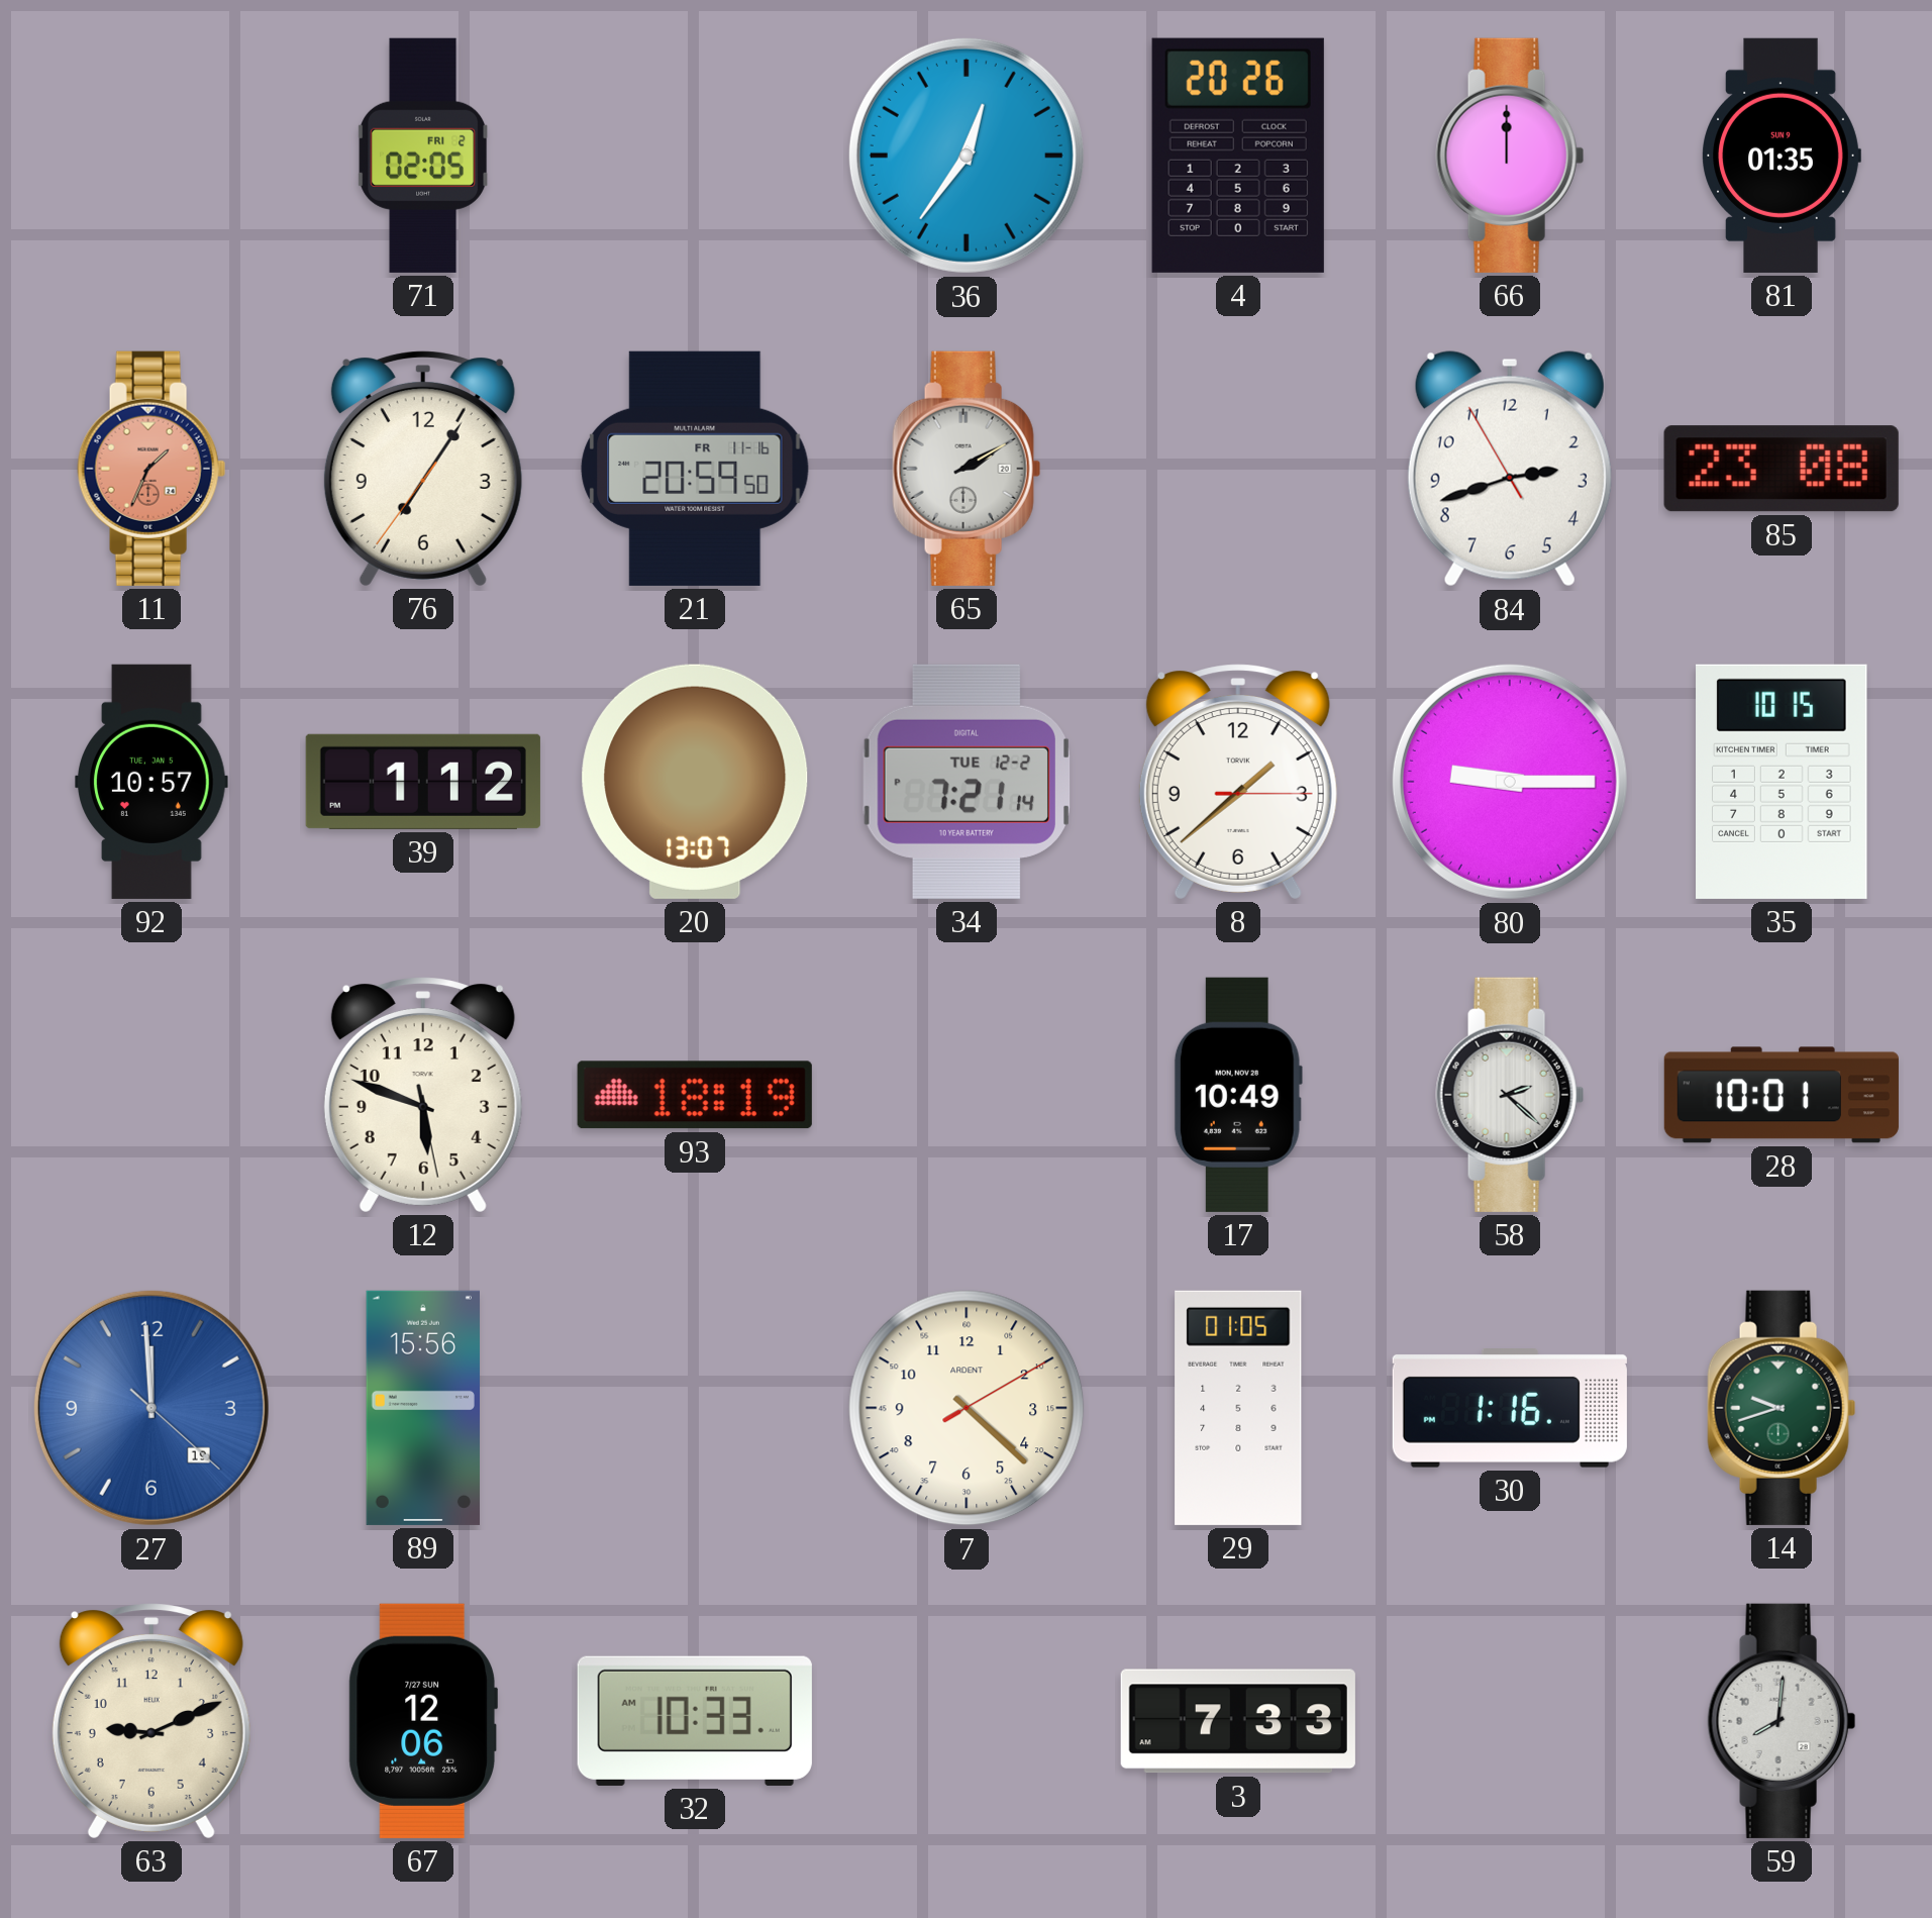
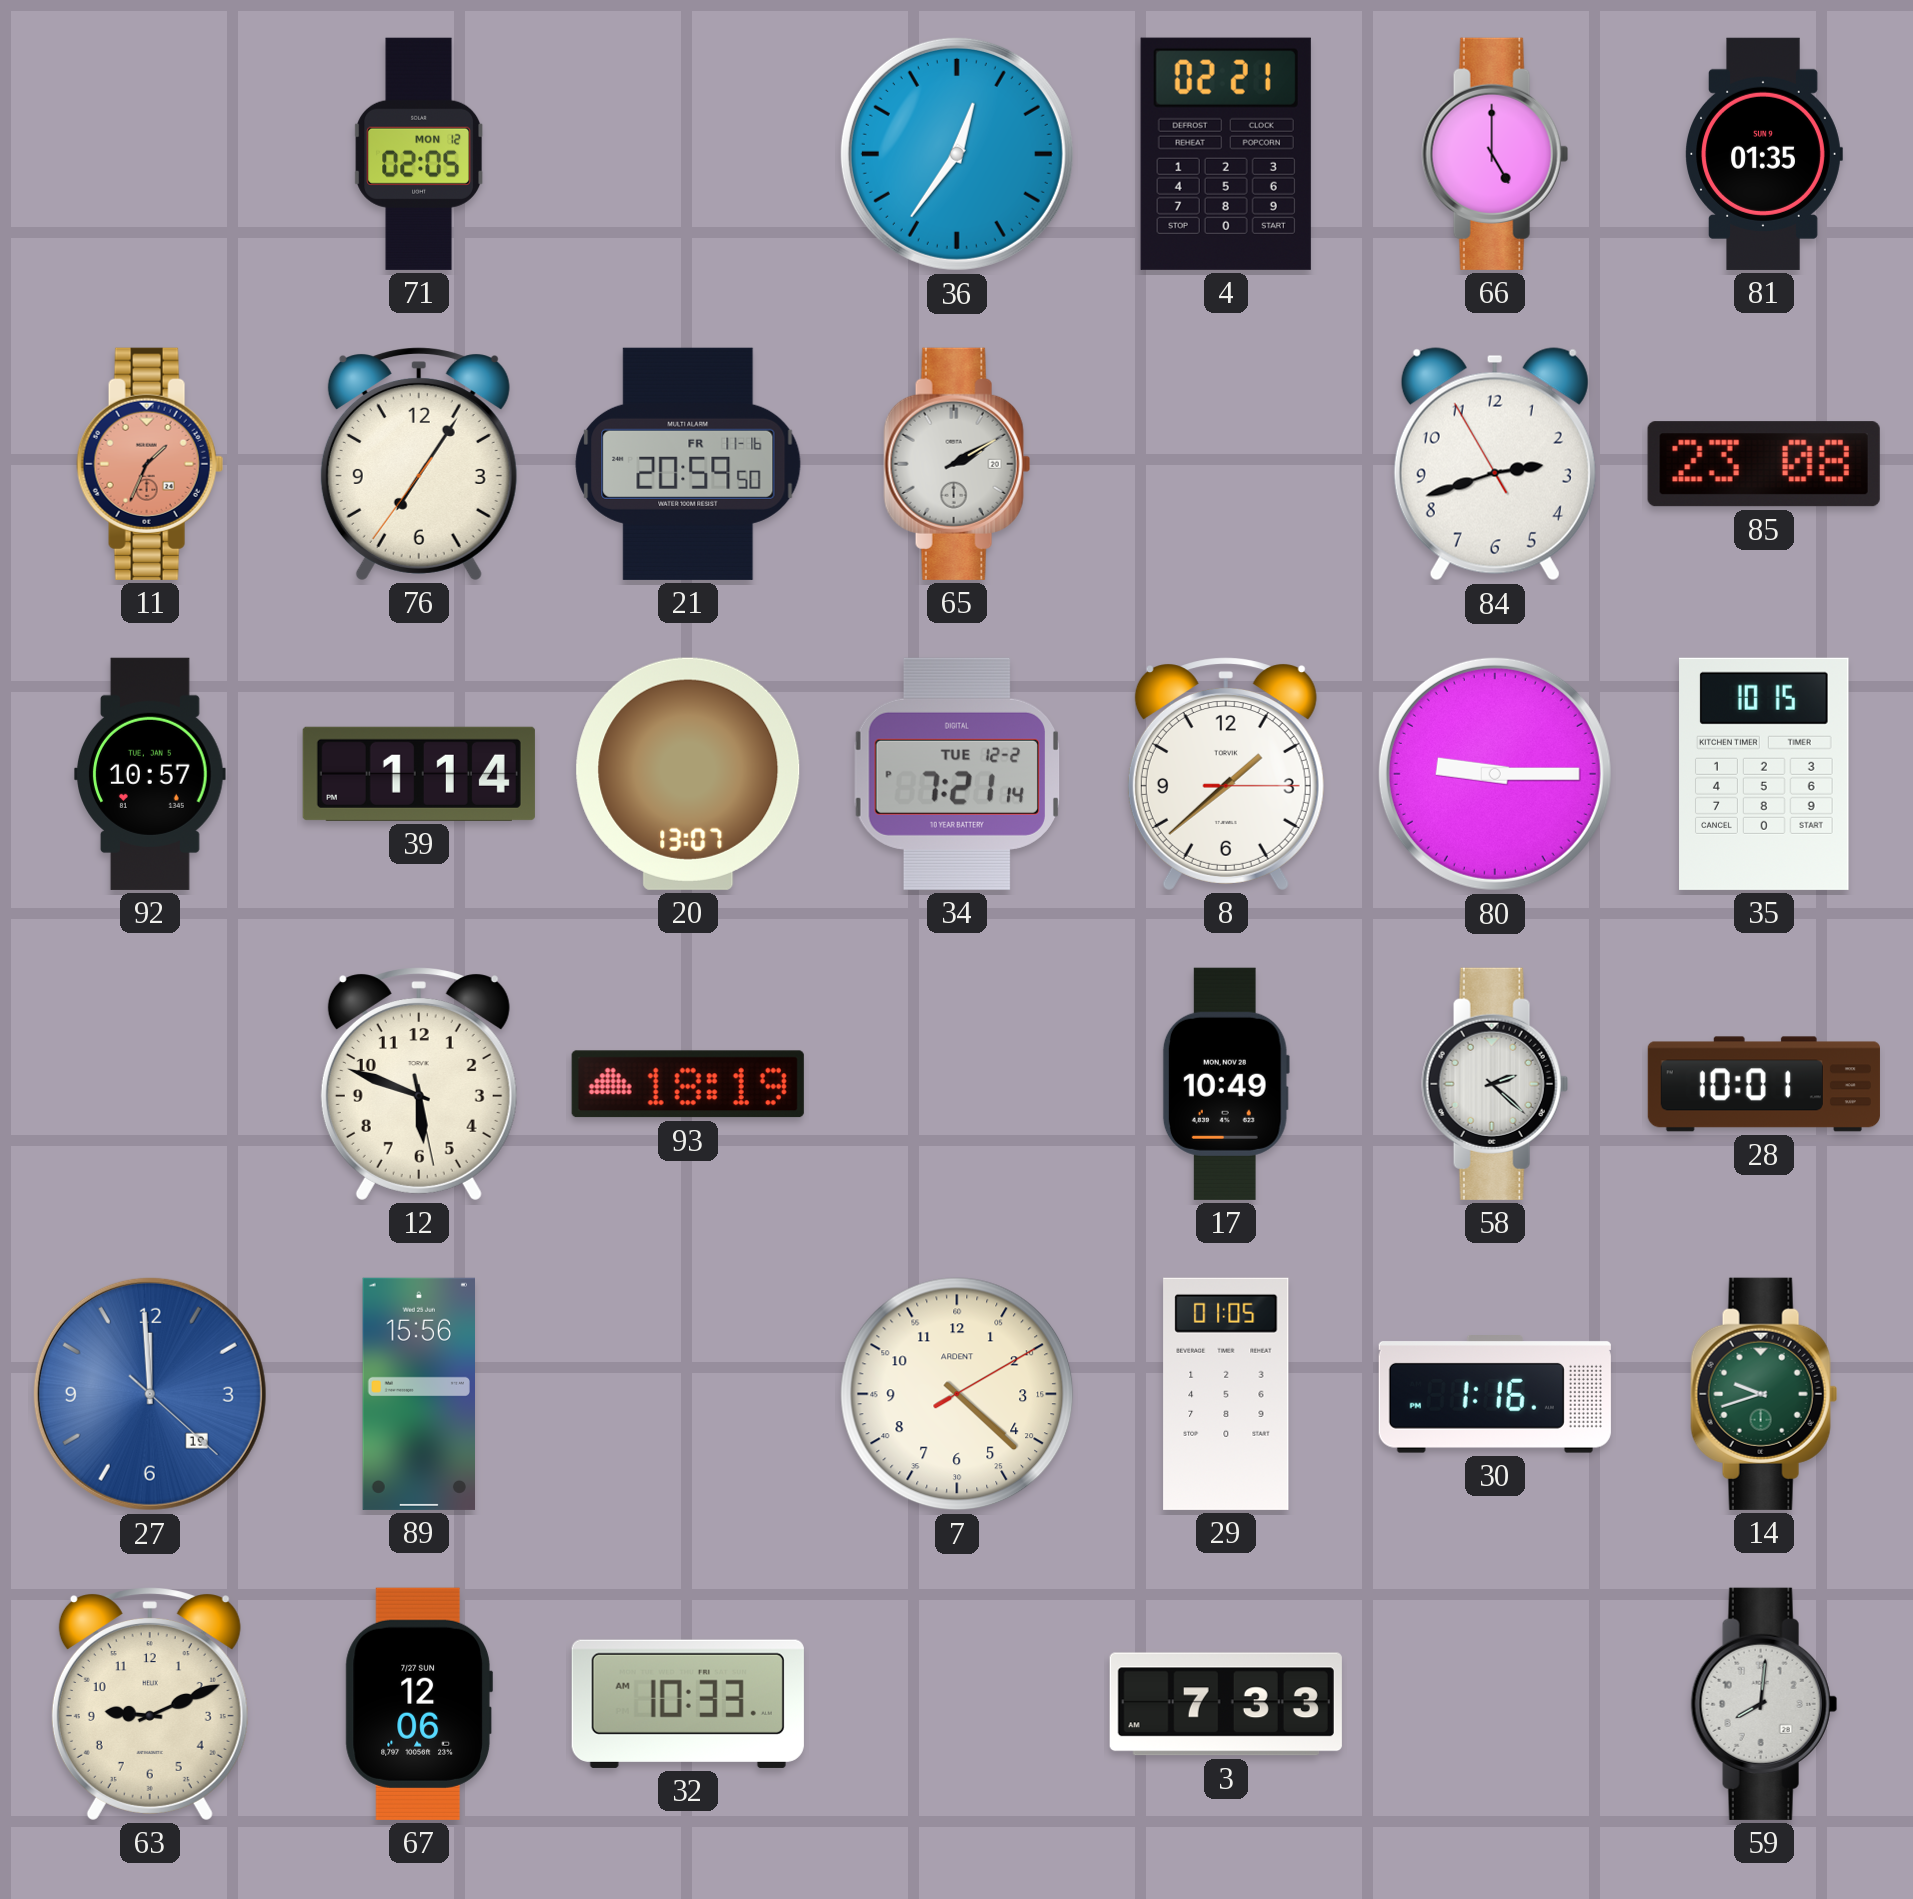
71 date: FRI 2 -> MON 12 (419, 154)
4: 20:26 -> 02:21 (1226, 154)
66: 12:00 -> 5:00 (1495, 154)
39: 1:12 -> 1:14 (419, 774)
